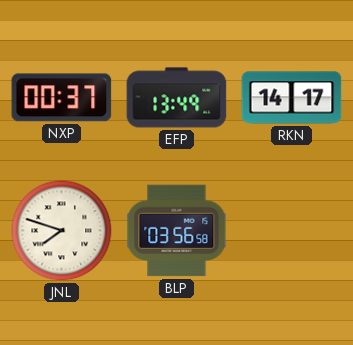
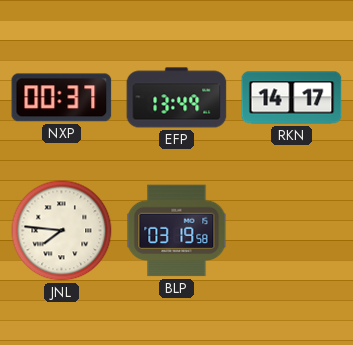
JNL: 7:48 -> 7:46 (62, 231)
BLP: 03:56 -> 03:19 (177, 231)
